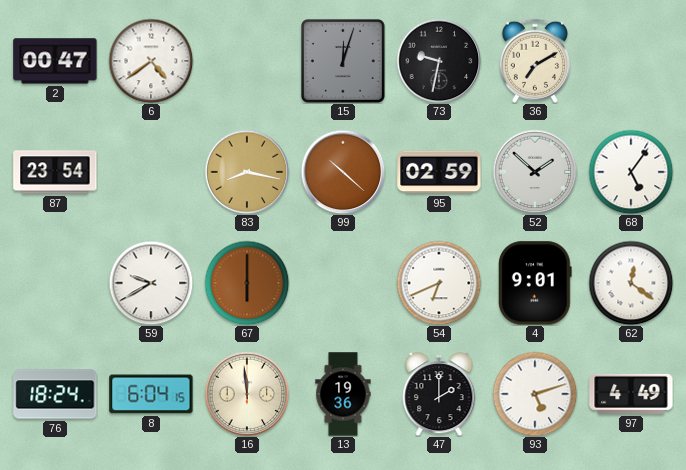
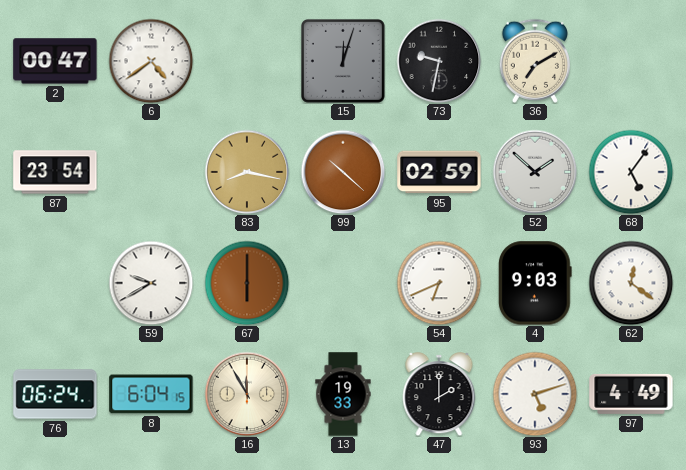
4: 9:01 -> 9:03 (536, 283)
76: 18:24 -> 06:24 (55, 394)
16: 11:59 -> 11:55 (247, 394)
13: 19:36 -> 19:33 (343, 394)
